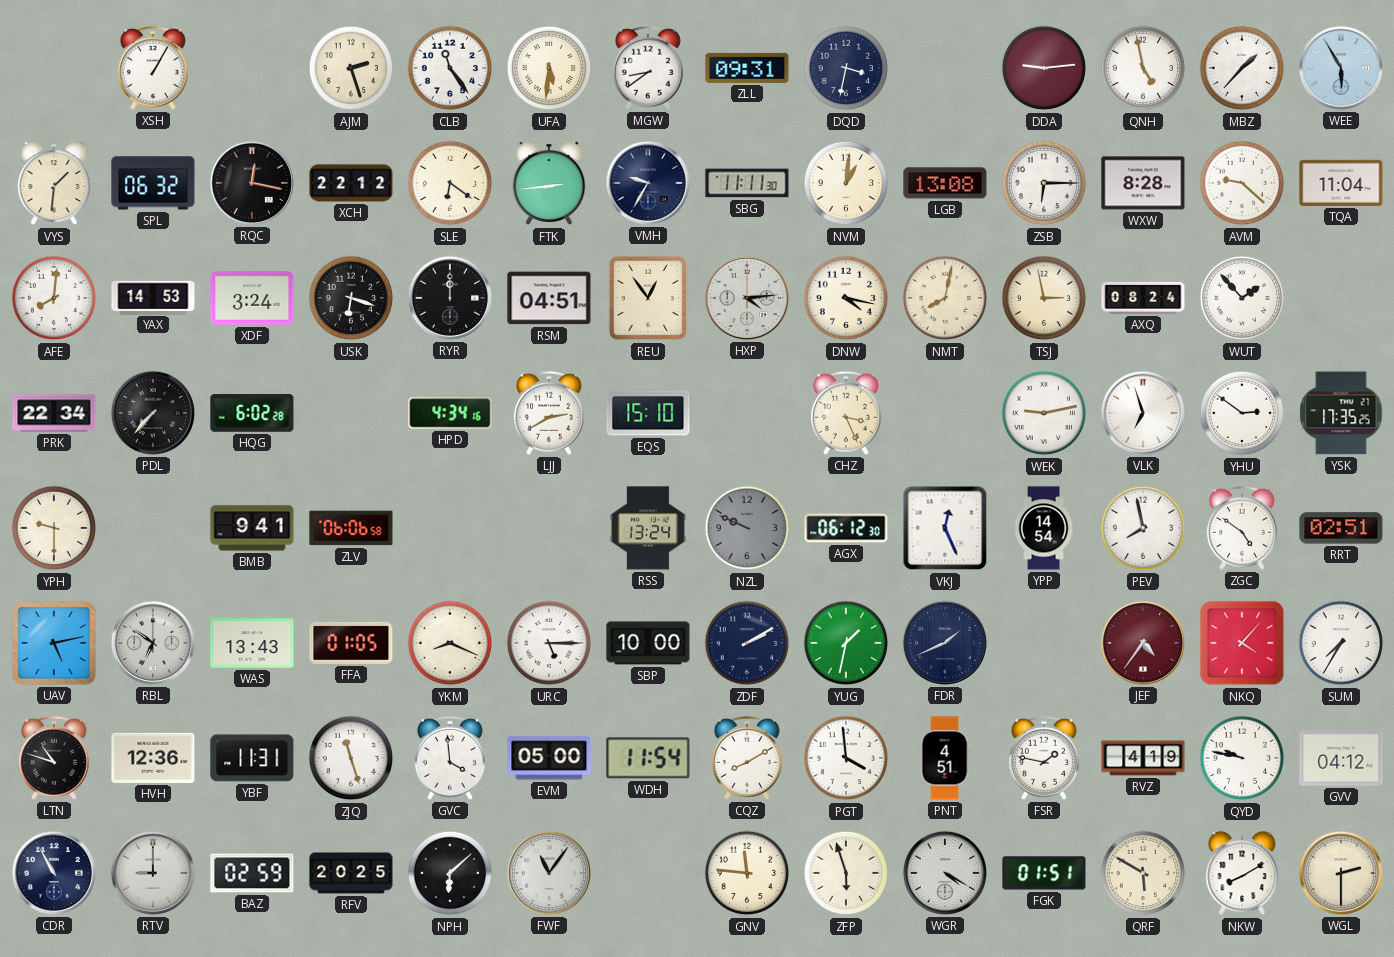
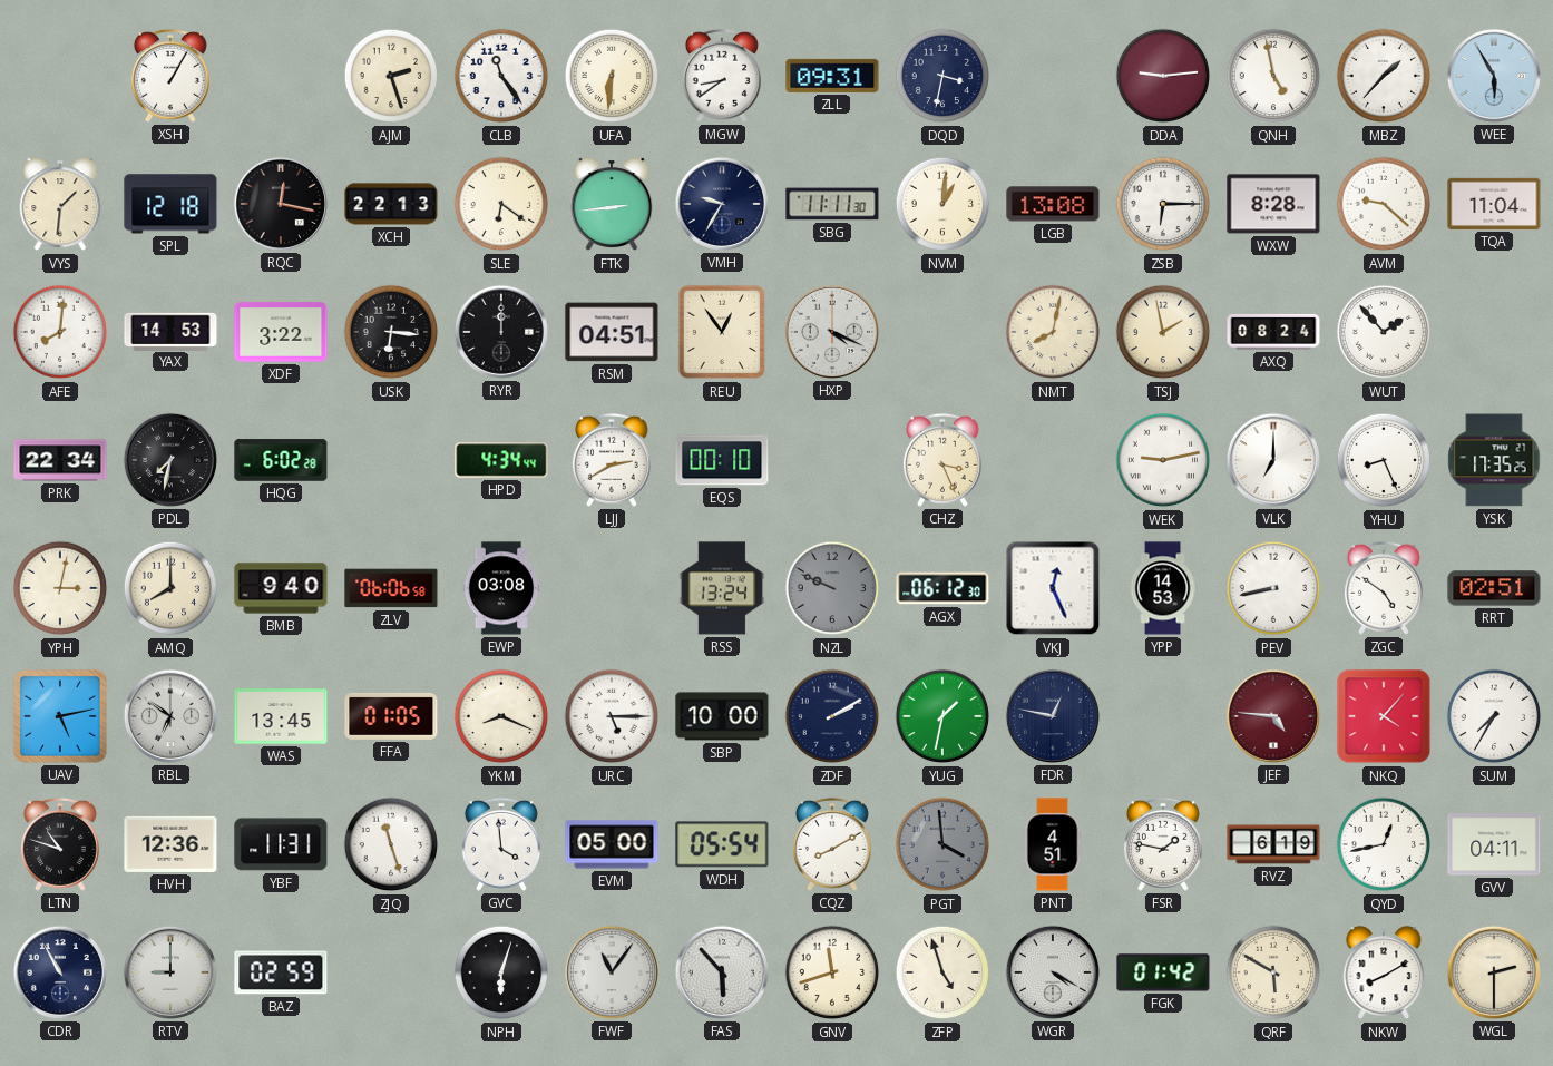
UFA: 5:31 -> 6:31 (612, 76)
SPL: 06:32 -> 12:18 (170, 204)
XCH: 22:12 -> 22:13 (391, 204)
XDF: 3:24 -> 3:22 (281, 332)
USK: 6:18 -> 6:16 (391, 332)
HXP: 4:14 -> 4:19 (832, 332)
DNW: 4:17 -> none (846, 298)
TSJ: 2:58 -> 1:58 (1163, 332)
PDL: 7:37 -> 7:32 (170, 460)
HPD: 4:34:16 -> 4:34:44 (501, 460)
EQS: 15:10 -> 00:10 (722, 460)
VLK: 6:57 -> 7:00 (1273, 460)
YHU: 2:51 -> 8:26 (1384, 460)
YPH: 9:30 -> 3:02 (60, 588)
AMQ: none -> 8:00 (170, 588)
BMB: 9:41 -> 9:40 (281, 588)
EWP: none -> 03:08 (501, 588)
YPP: 14:54 -> 14:53 (1163, 588)
PEV: 7:58 -> 8:43 (1273, 588)
WAS: 13:43 -> 13:45 (281, 716)
FDR: 1:41 -> 12:47 (1053, 716)
JEF: 4:36 -> 4:46 (1273, 716)
WDH: 11:54 -> 05:54 (722, 844)
PGT dial: white -> grey (942, 844)
RVZ: 4:19 -> 6:19 (1273, 844)
QYD: 9:47 -> 12:43 (1384, 844)
GVV: 04:12 -> 04:11 (1494, 844)
RFV: 20:25 -> none (351, 873)
NPH: 6:08 -> 6:03 (501, 972)
FAS: none -> 5:53 (722, 972)
GNV: 11:46 -> 11:42 (832, 972)
ZFP: 5:57 -> 4:57 (942, 972)
FGK: 01:51 -> 01:42 (1163, 972)
